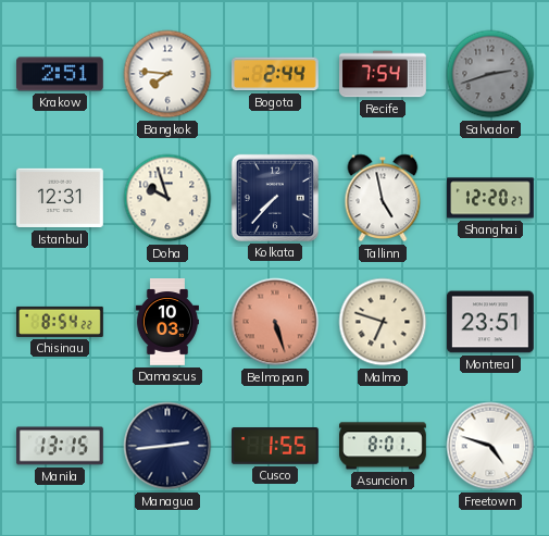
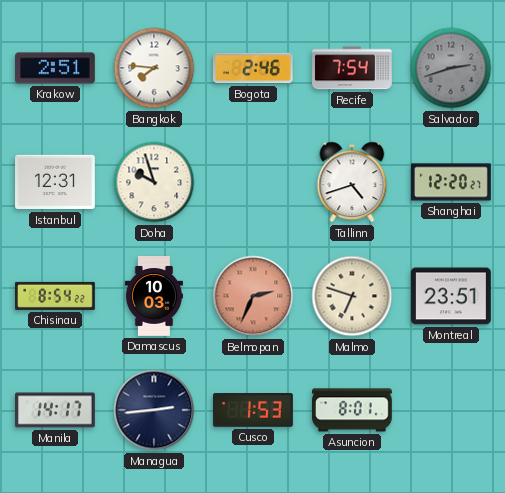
Bogota: 2:44 -> 2:46 (253, 68)
Kolkata: 7:37 -> none (275, 198)
Tallinn: 4:58 -> 4:42 (352, 182)
Belmopan: 5:27 -> 2:34 (253, 296)
Manila: 13:15 -> 14:17 (56, 410)
Cusco: 1:55 -> 1:53 (254, 410)
Freetown: 4:48 -> none (490, 446)
